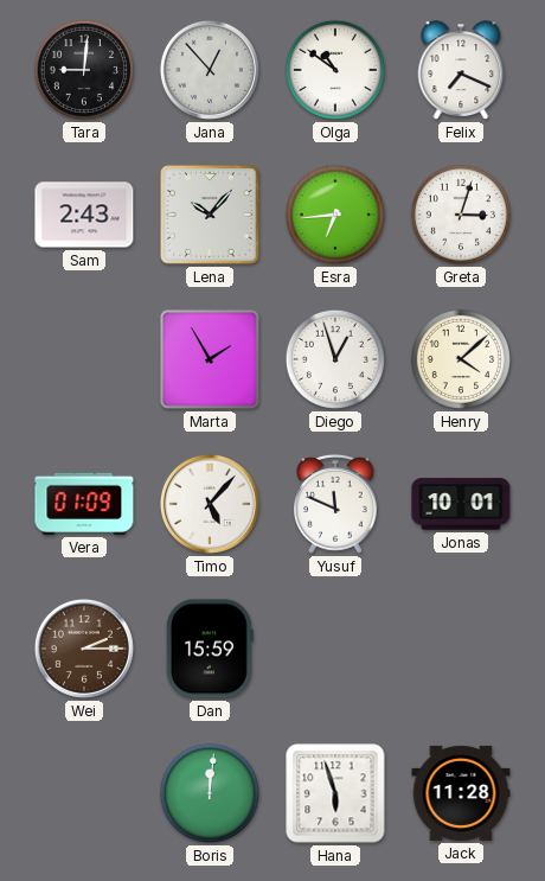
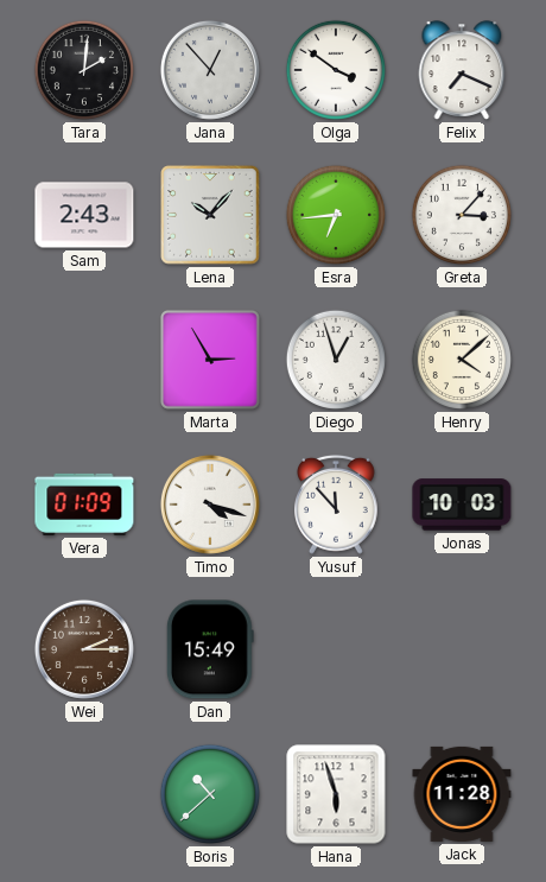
Tara: 9:01 -> 2:01 (84, 70)
Olga: 10:51 -> 3:51 (336, 70)
Greta: 3:03 -> 3:07 (462, 215)
Marta: 1:55 -> 2:55 (210, 360)
Timo: 5:07 -> 4:18 (210, 505)
Yusuf: 11:49 -> 11:53 (337, 505)
Jonas: 10:01 -> 10:03 (462, 505)
Dan: 15:59 -> 15:49 (210, 649)
Boris: 12:01 -> 10:38 (210, 794)
